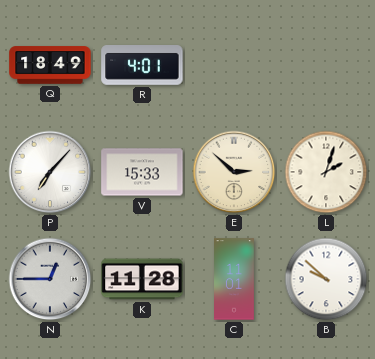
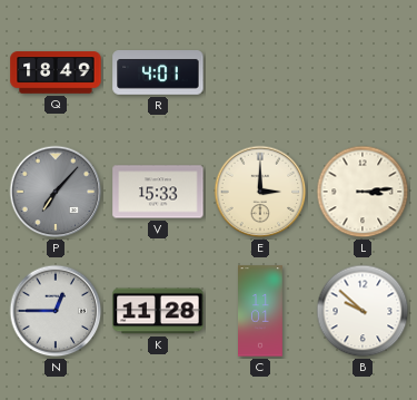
P dial: white -> grey (56, 192)
E: 2:52 -> 3:00 (260, 192)
L: 2:03 -> 3:14 (363, 192)
